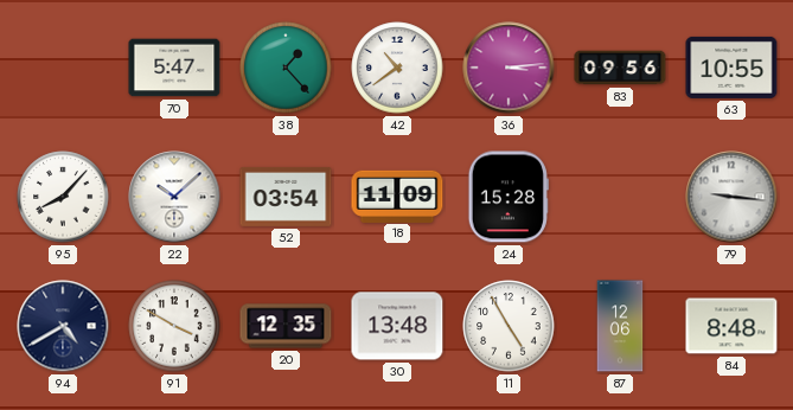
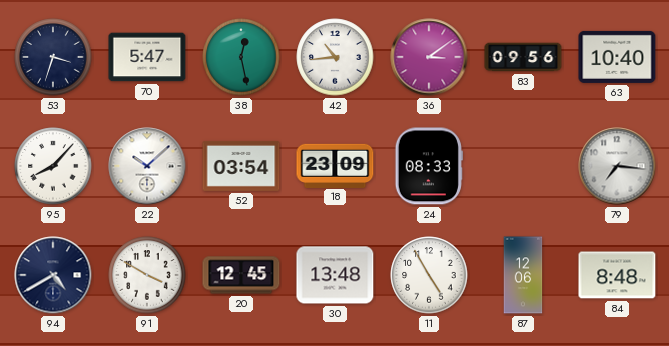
53: none -> 3:33 (53, 57)
38: 1:23 -> 12:28 (241, 57)
42: 10:39 -> 10:44 (335, 57)
36: 3:14 -> 3:09 (429, 57)
63: 10:55 -> 10:40 (617, 57)
18: 11:09 -> 23:09 (335, 165)
24: 15:28 -> 08:33 (429, 166)
79: 9:16 -> 7:16 (617, 166)
20: 12:35 -> 12:45 (241, 275)
